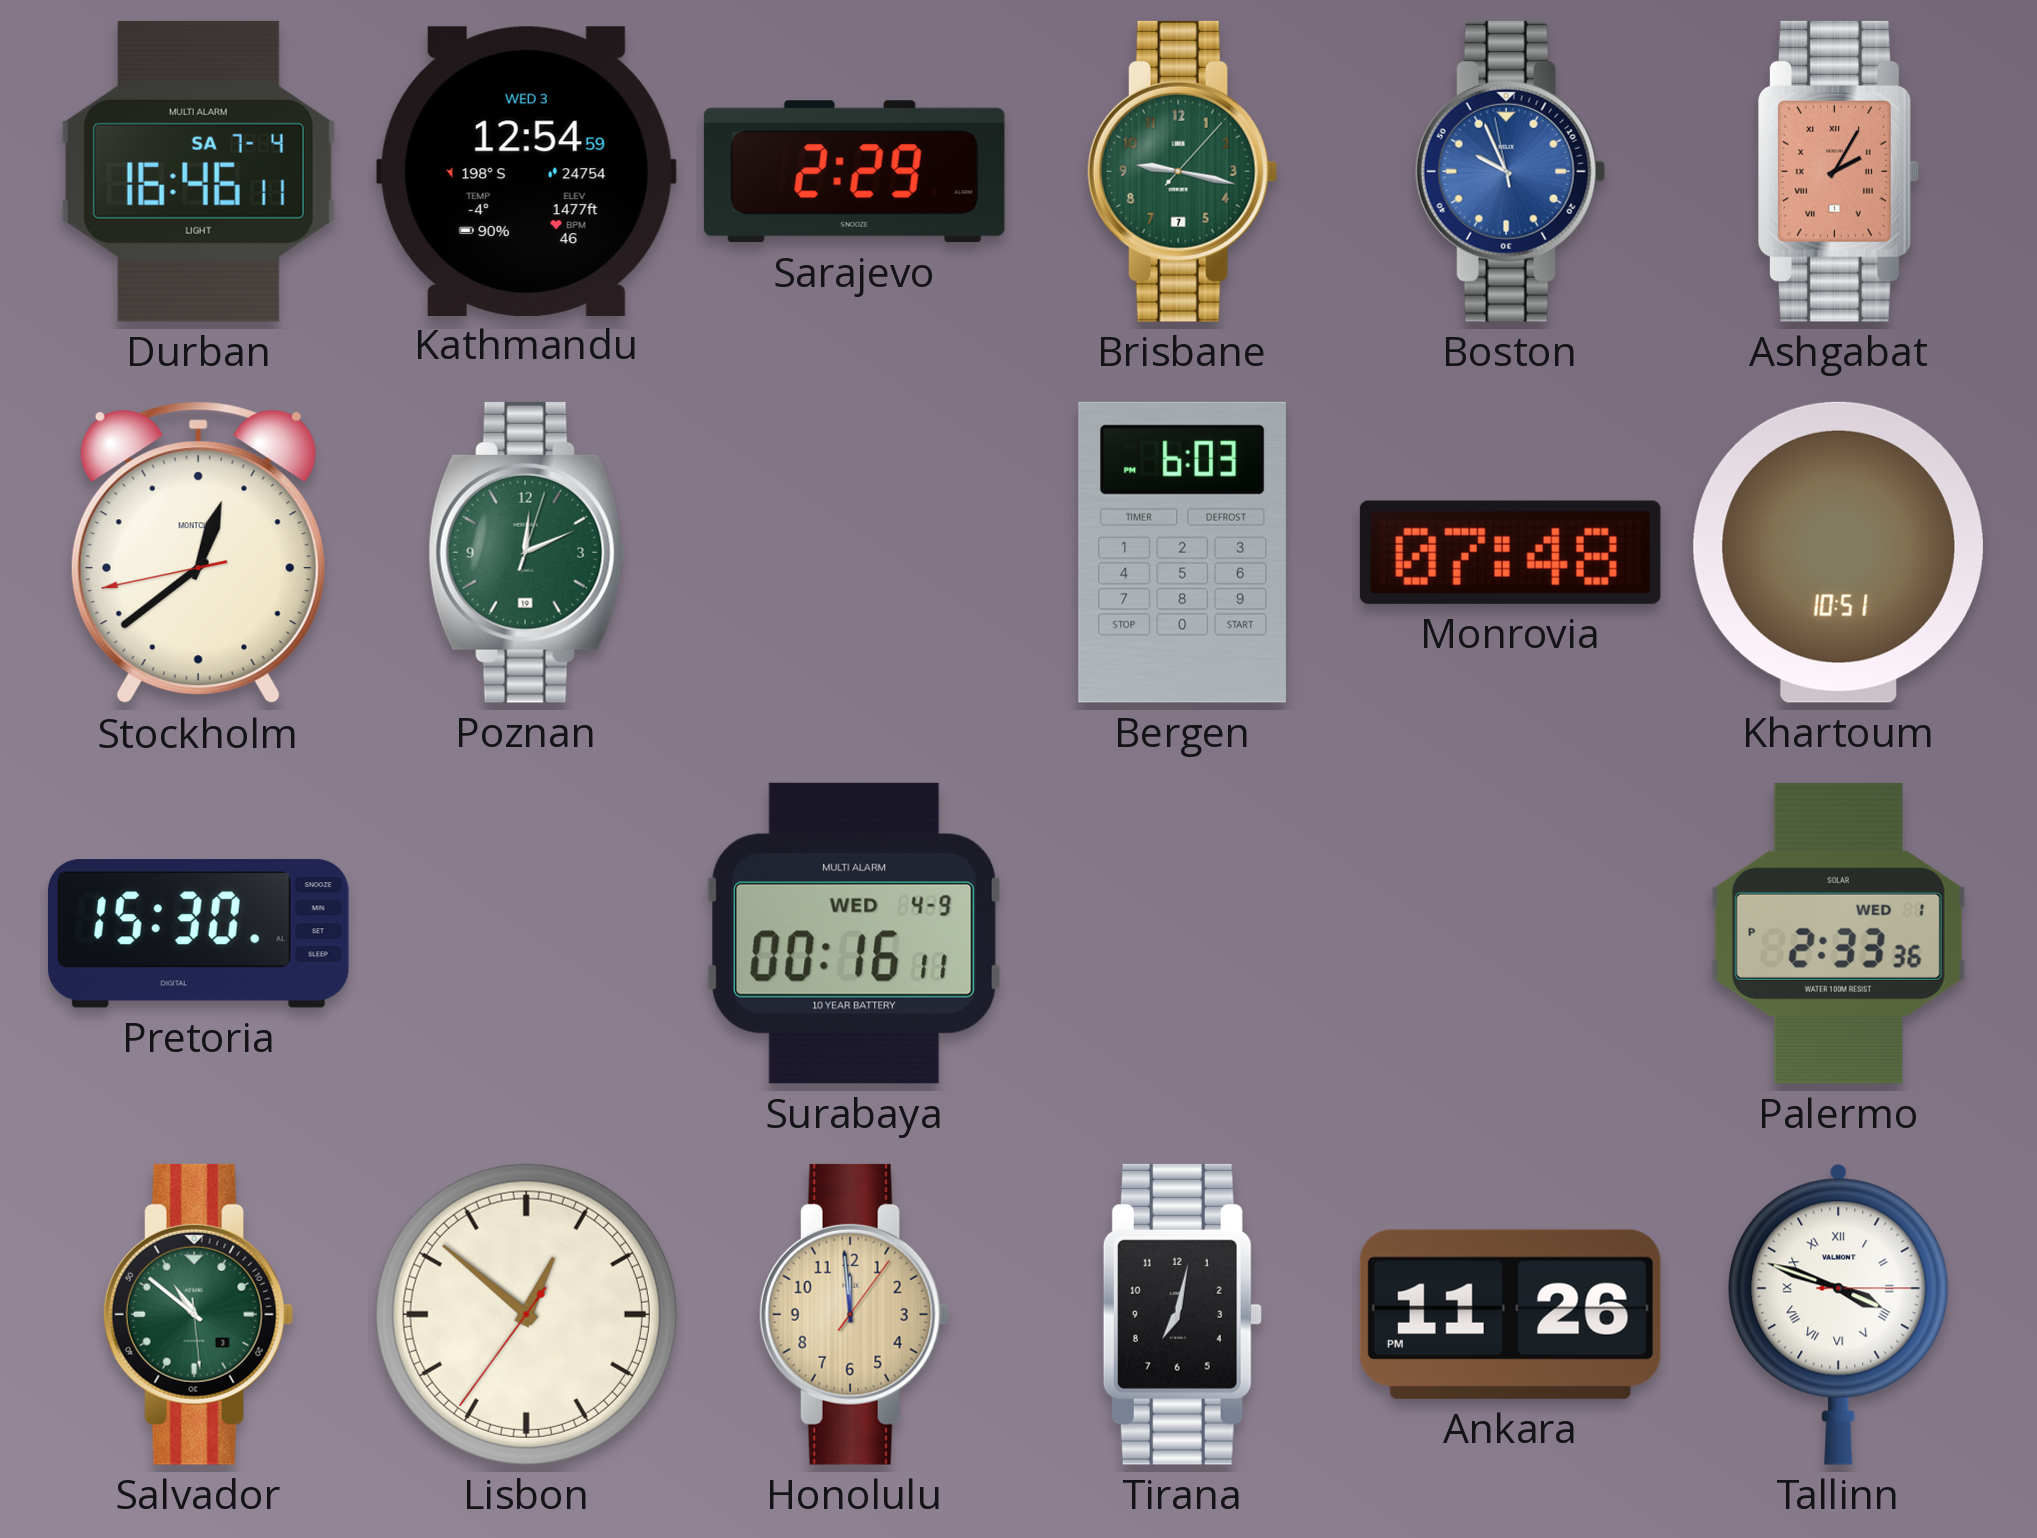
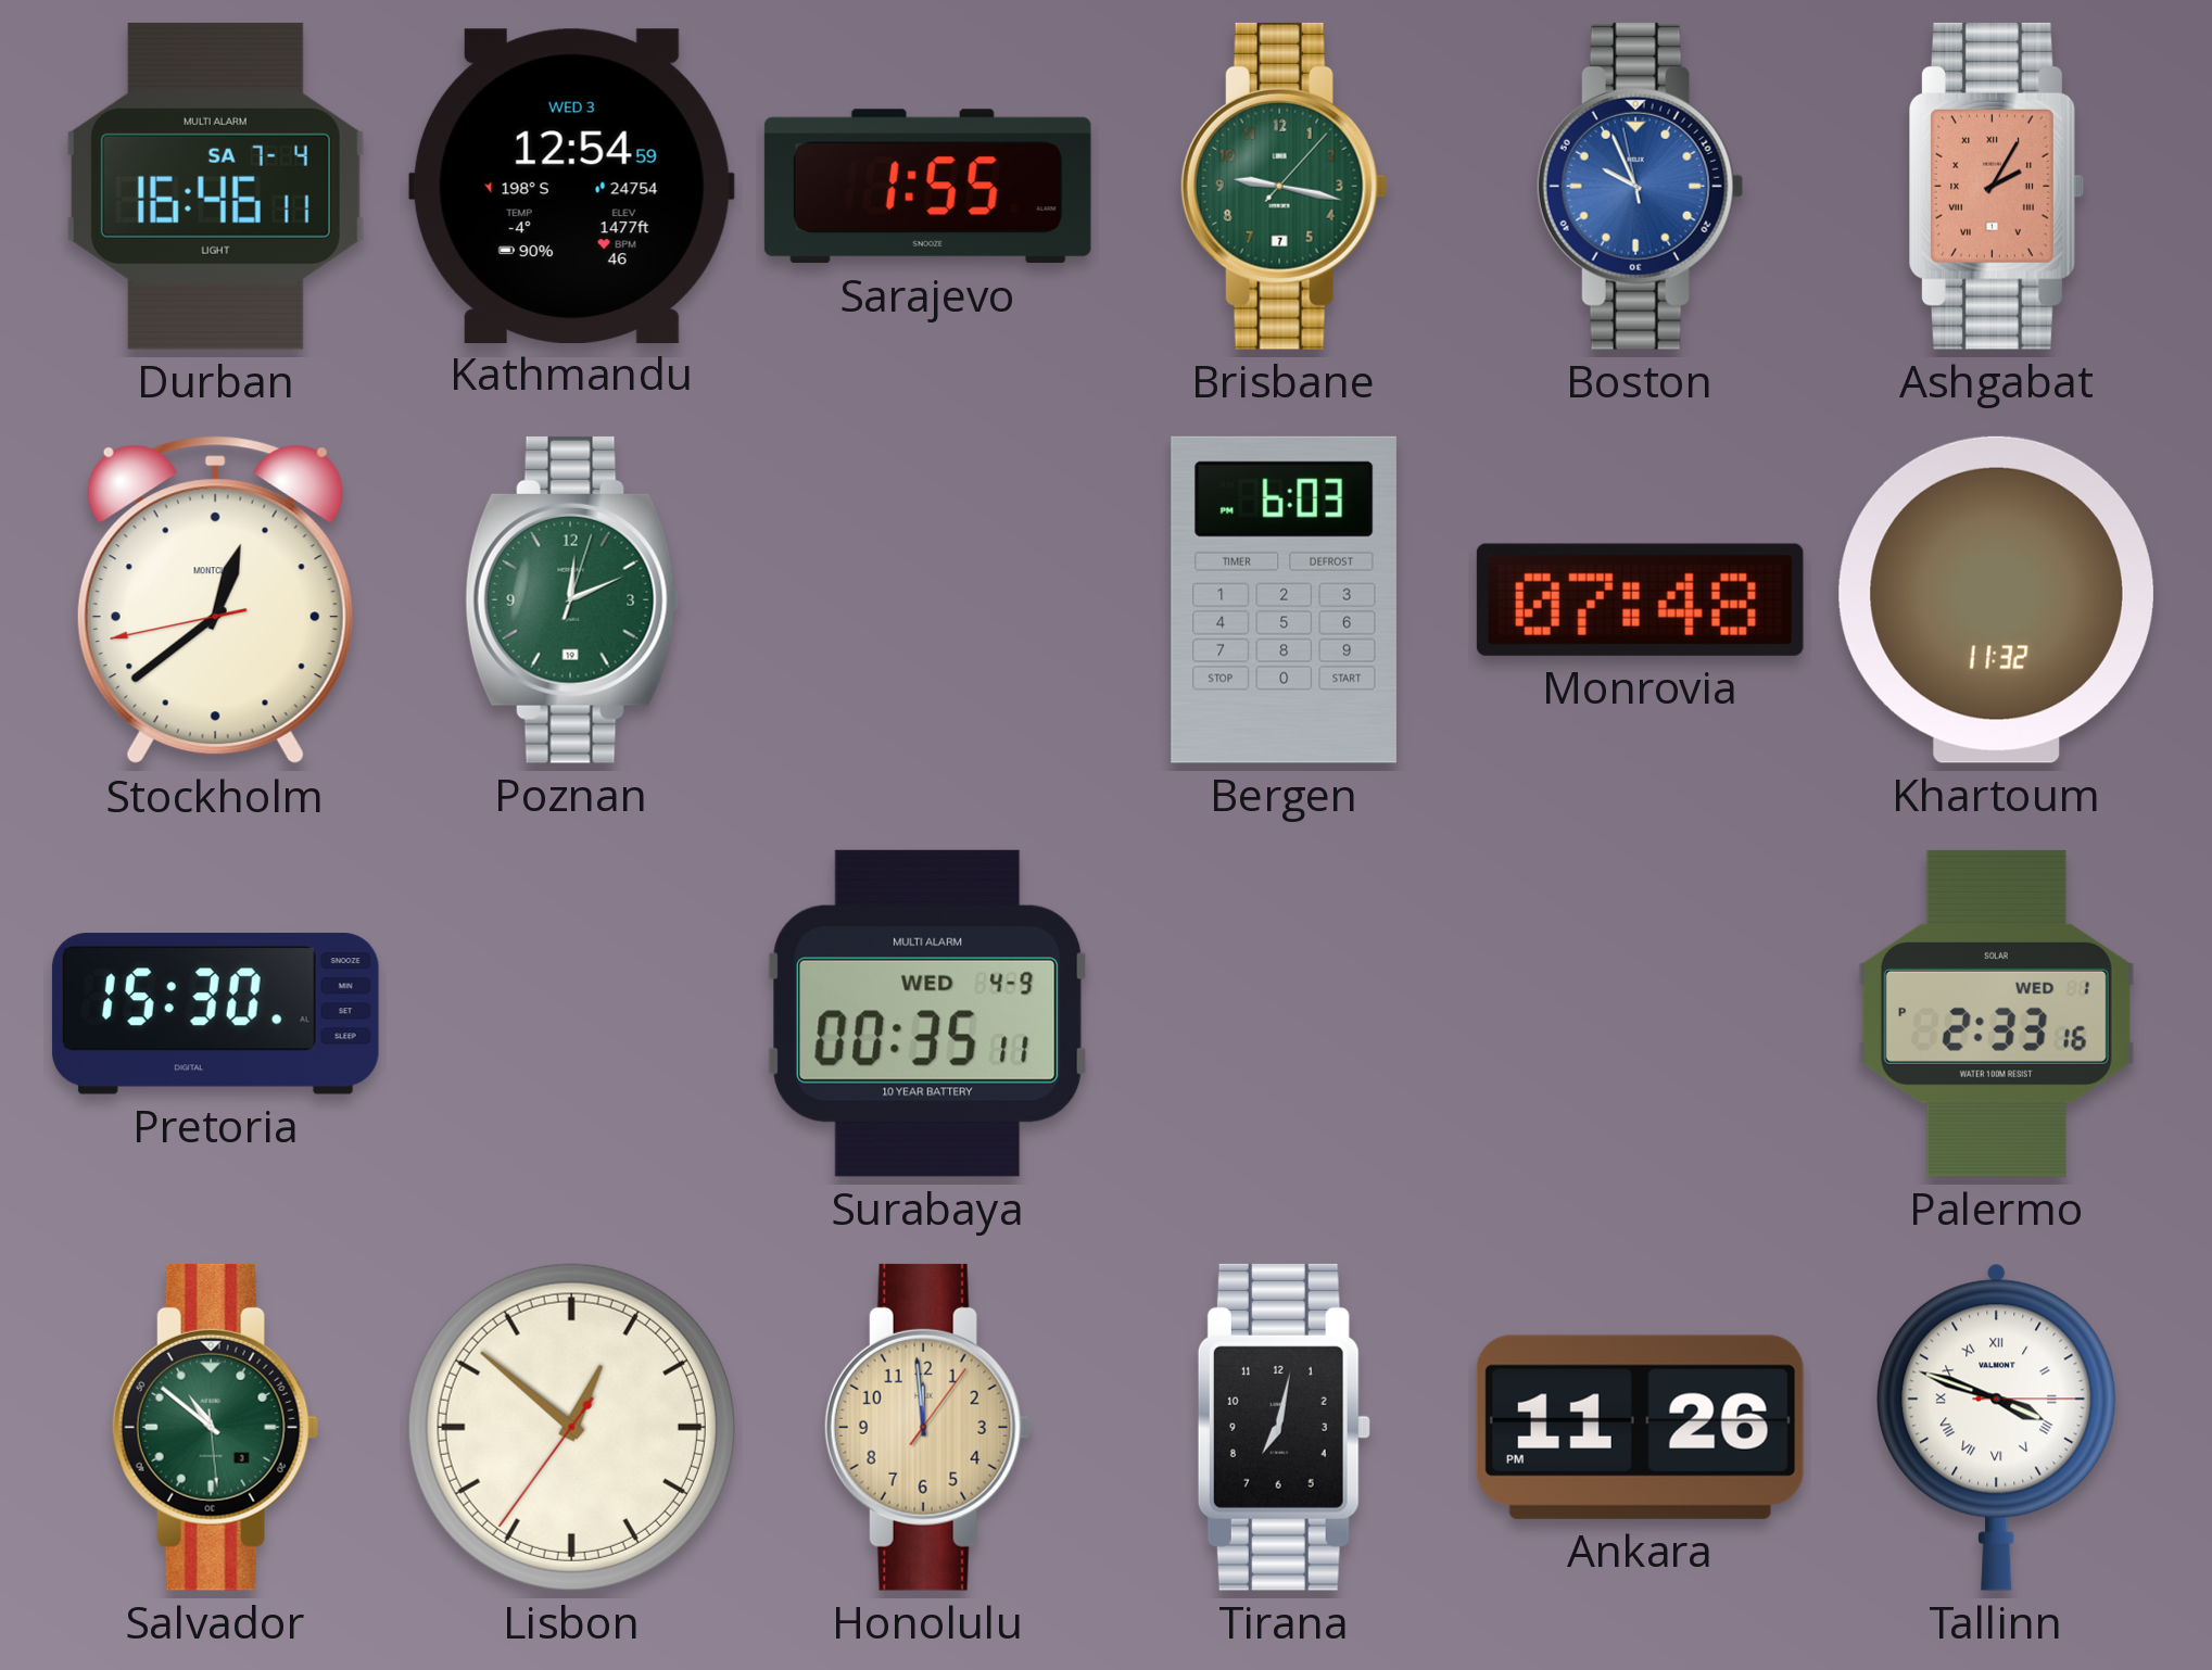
Sarajevo: 2:29 -> 1:55 (927, 187)
Khartoum: 10:51 -> 11:32 (1996, 599)
Surabaya: 00:16 -> 00:35 (927, 1013)
Palermo: 2:33:36 PM -> 2:33:16 PM (1996, 1013)
